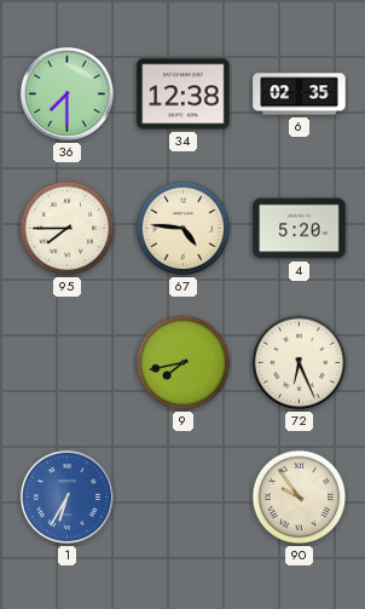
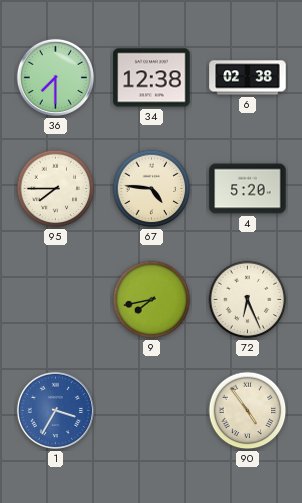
6: 02:35 -> 02:38 (248, 78)
1: 6:35 -> 3:35 (55, 410)
90: 9:54 -> 4:54 (248, 411)
